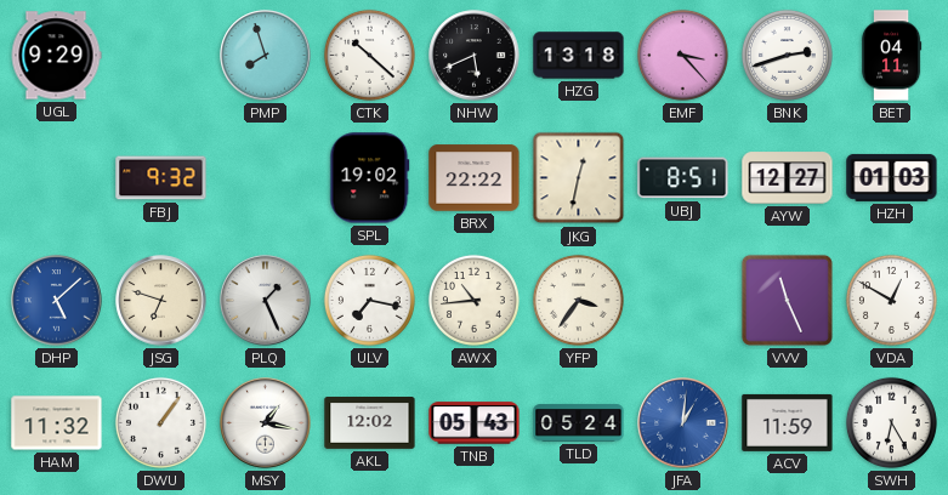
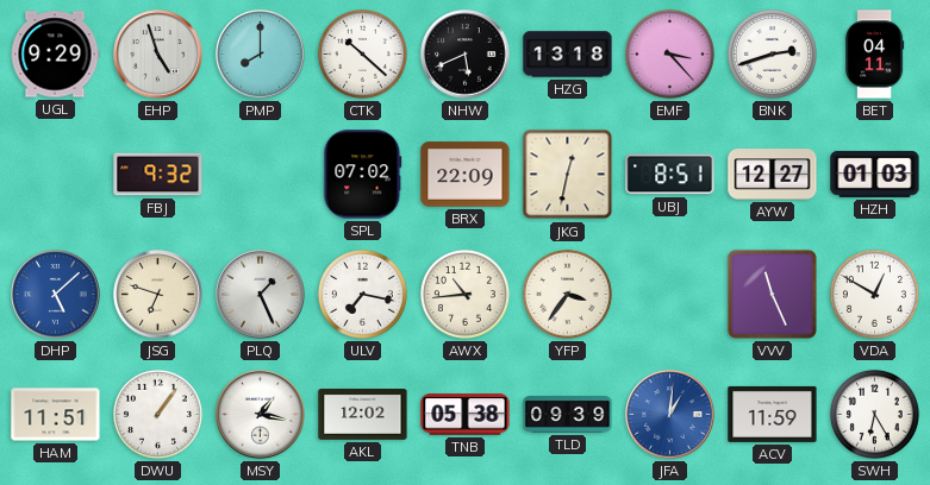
EHP: none -> 4:57 (158, 55)
PMP: 7:57 -> 8:00 (261, 55)
SPL: 19:02 -> 07:02 (363, 175)
BRX: 22:22 -> 22:09 (466, 175)
HAM: 11:32 -> 11:51 (56, 415)
TNB: 05:43 -> 05:38 (466, 415)
TLD: 05:24 -> 09:39 (568, 415)
